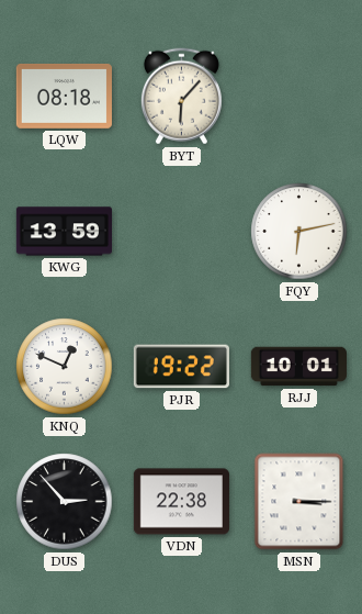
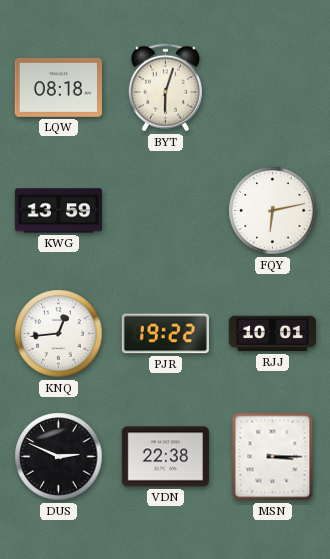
BYT: 6:07 -> 6:03 (165, 88)
KNQ: 12:49 -> 12:44 (59, 334)
DUS: 2:53 -> 2:49 (59, 457)
